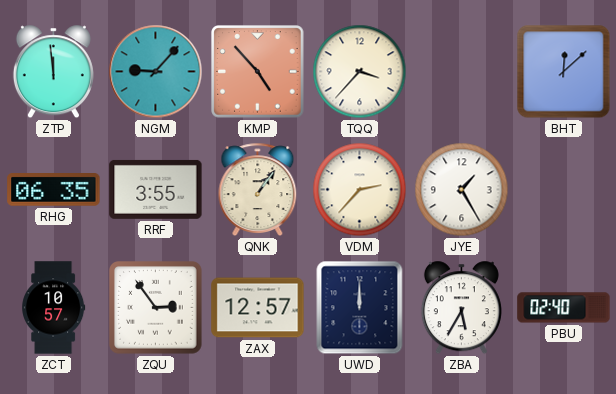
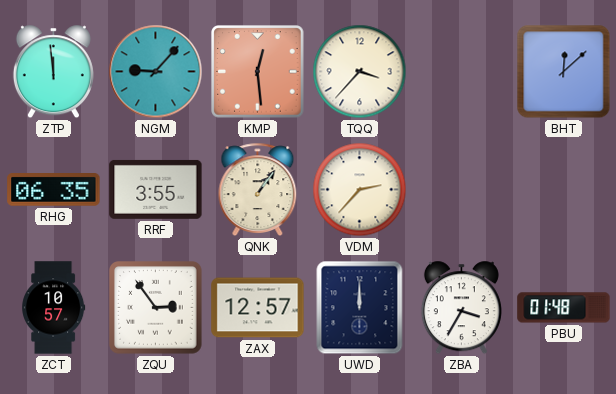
KMP: 4:53 -> 12:29 (258, 72)
JYE: 1:25 -> none (462, 190)
ZBA: 5:35 -> 3:35 (461, 308)
PBU: 02:40 -> 01:48 (564, 308)
